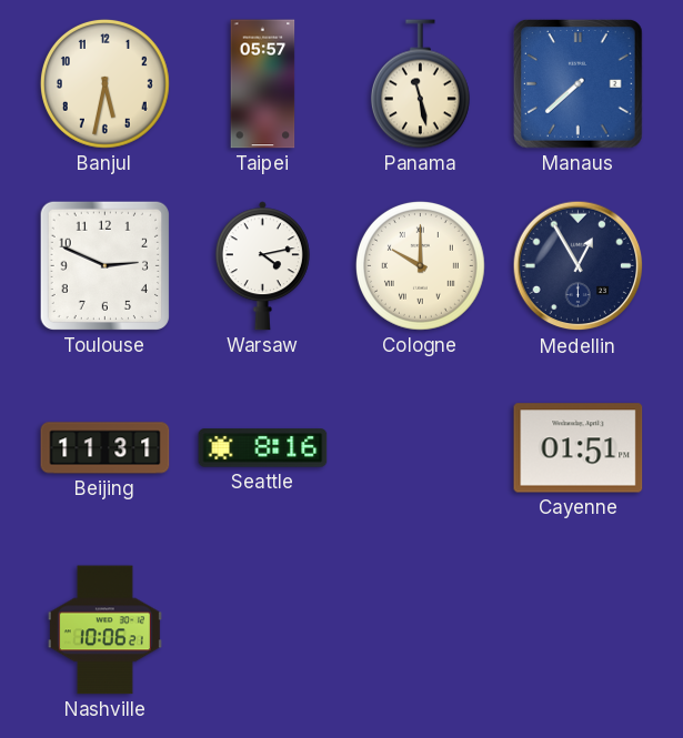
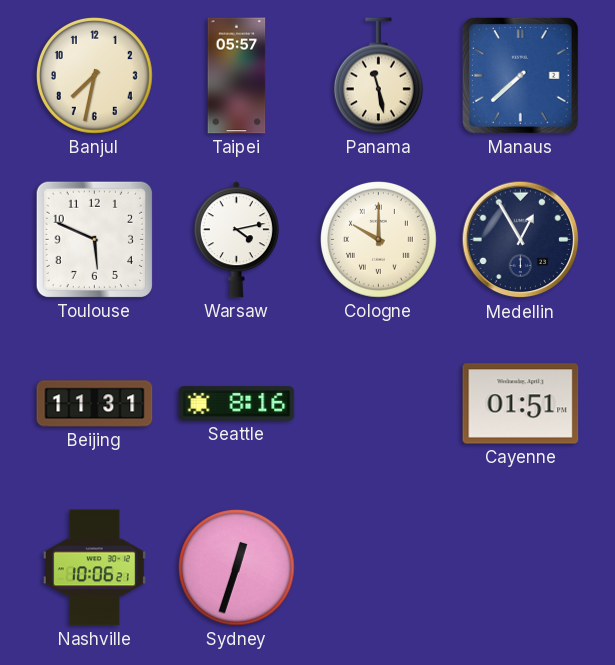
Banjul: 5:32 -> 7:32 (94, 75)
Toulouse: 2:49 -> 5:49 (94, 239)
Sydney: none -> 12:33 (236, 567)
